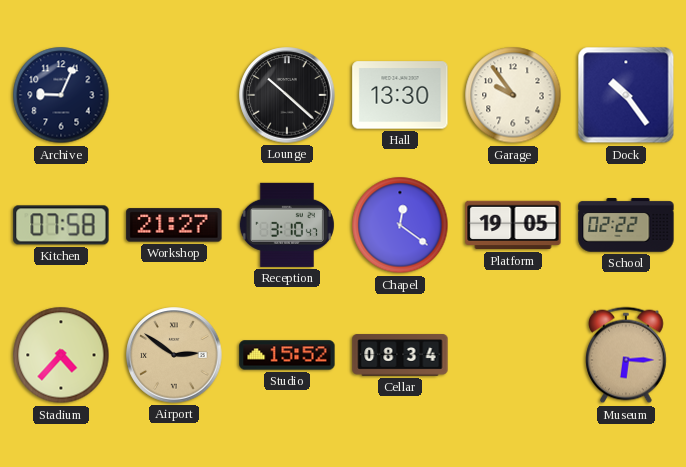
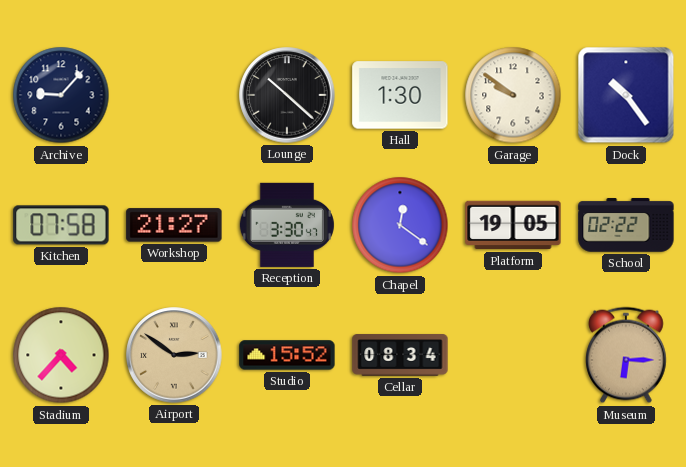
Archive: 9:04 -> 9:07 (61, 95)
Hall: 13:30 -> 1:30 (400, 95)
Garage: 9:54 -> 9:51 (513, 95)
Reception: 3:10 -> 3:30 (287, 225)
